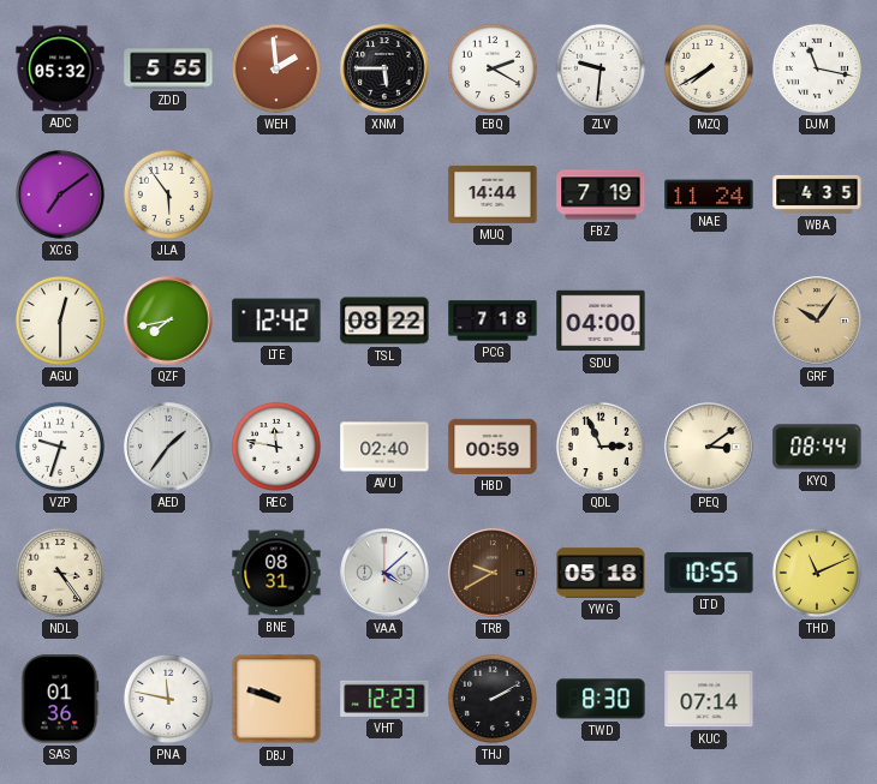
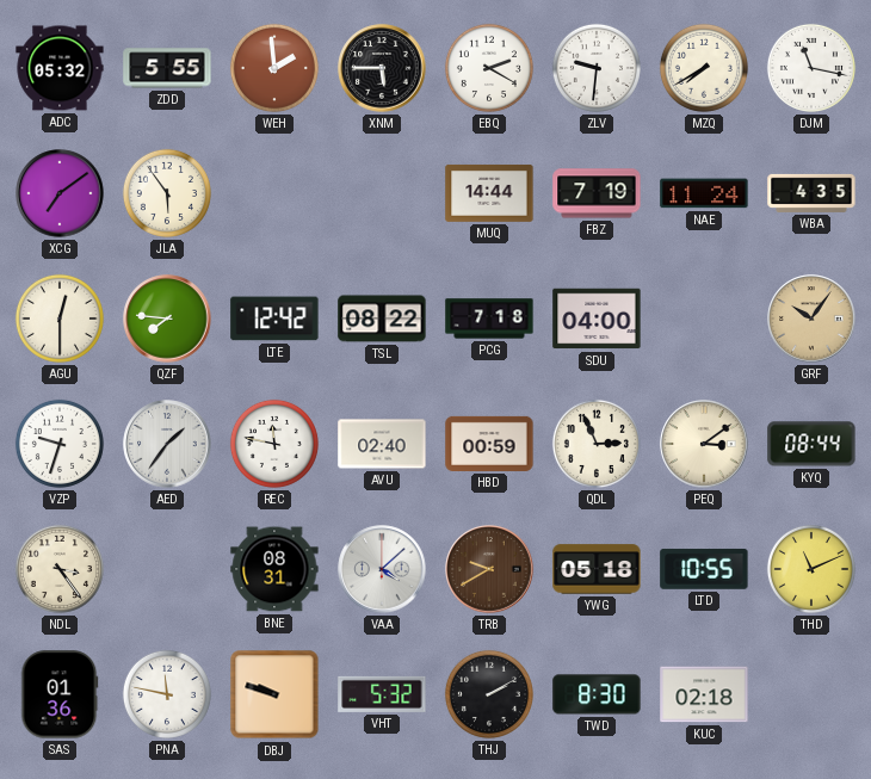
QZF: 7:43 -> 7:46 (167, 319)
VHT: 12:23 -> 5:32 (382, 694)
KUC: 07:14 -> 02:18 (704, 694)
